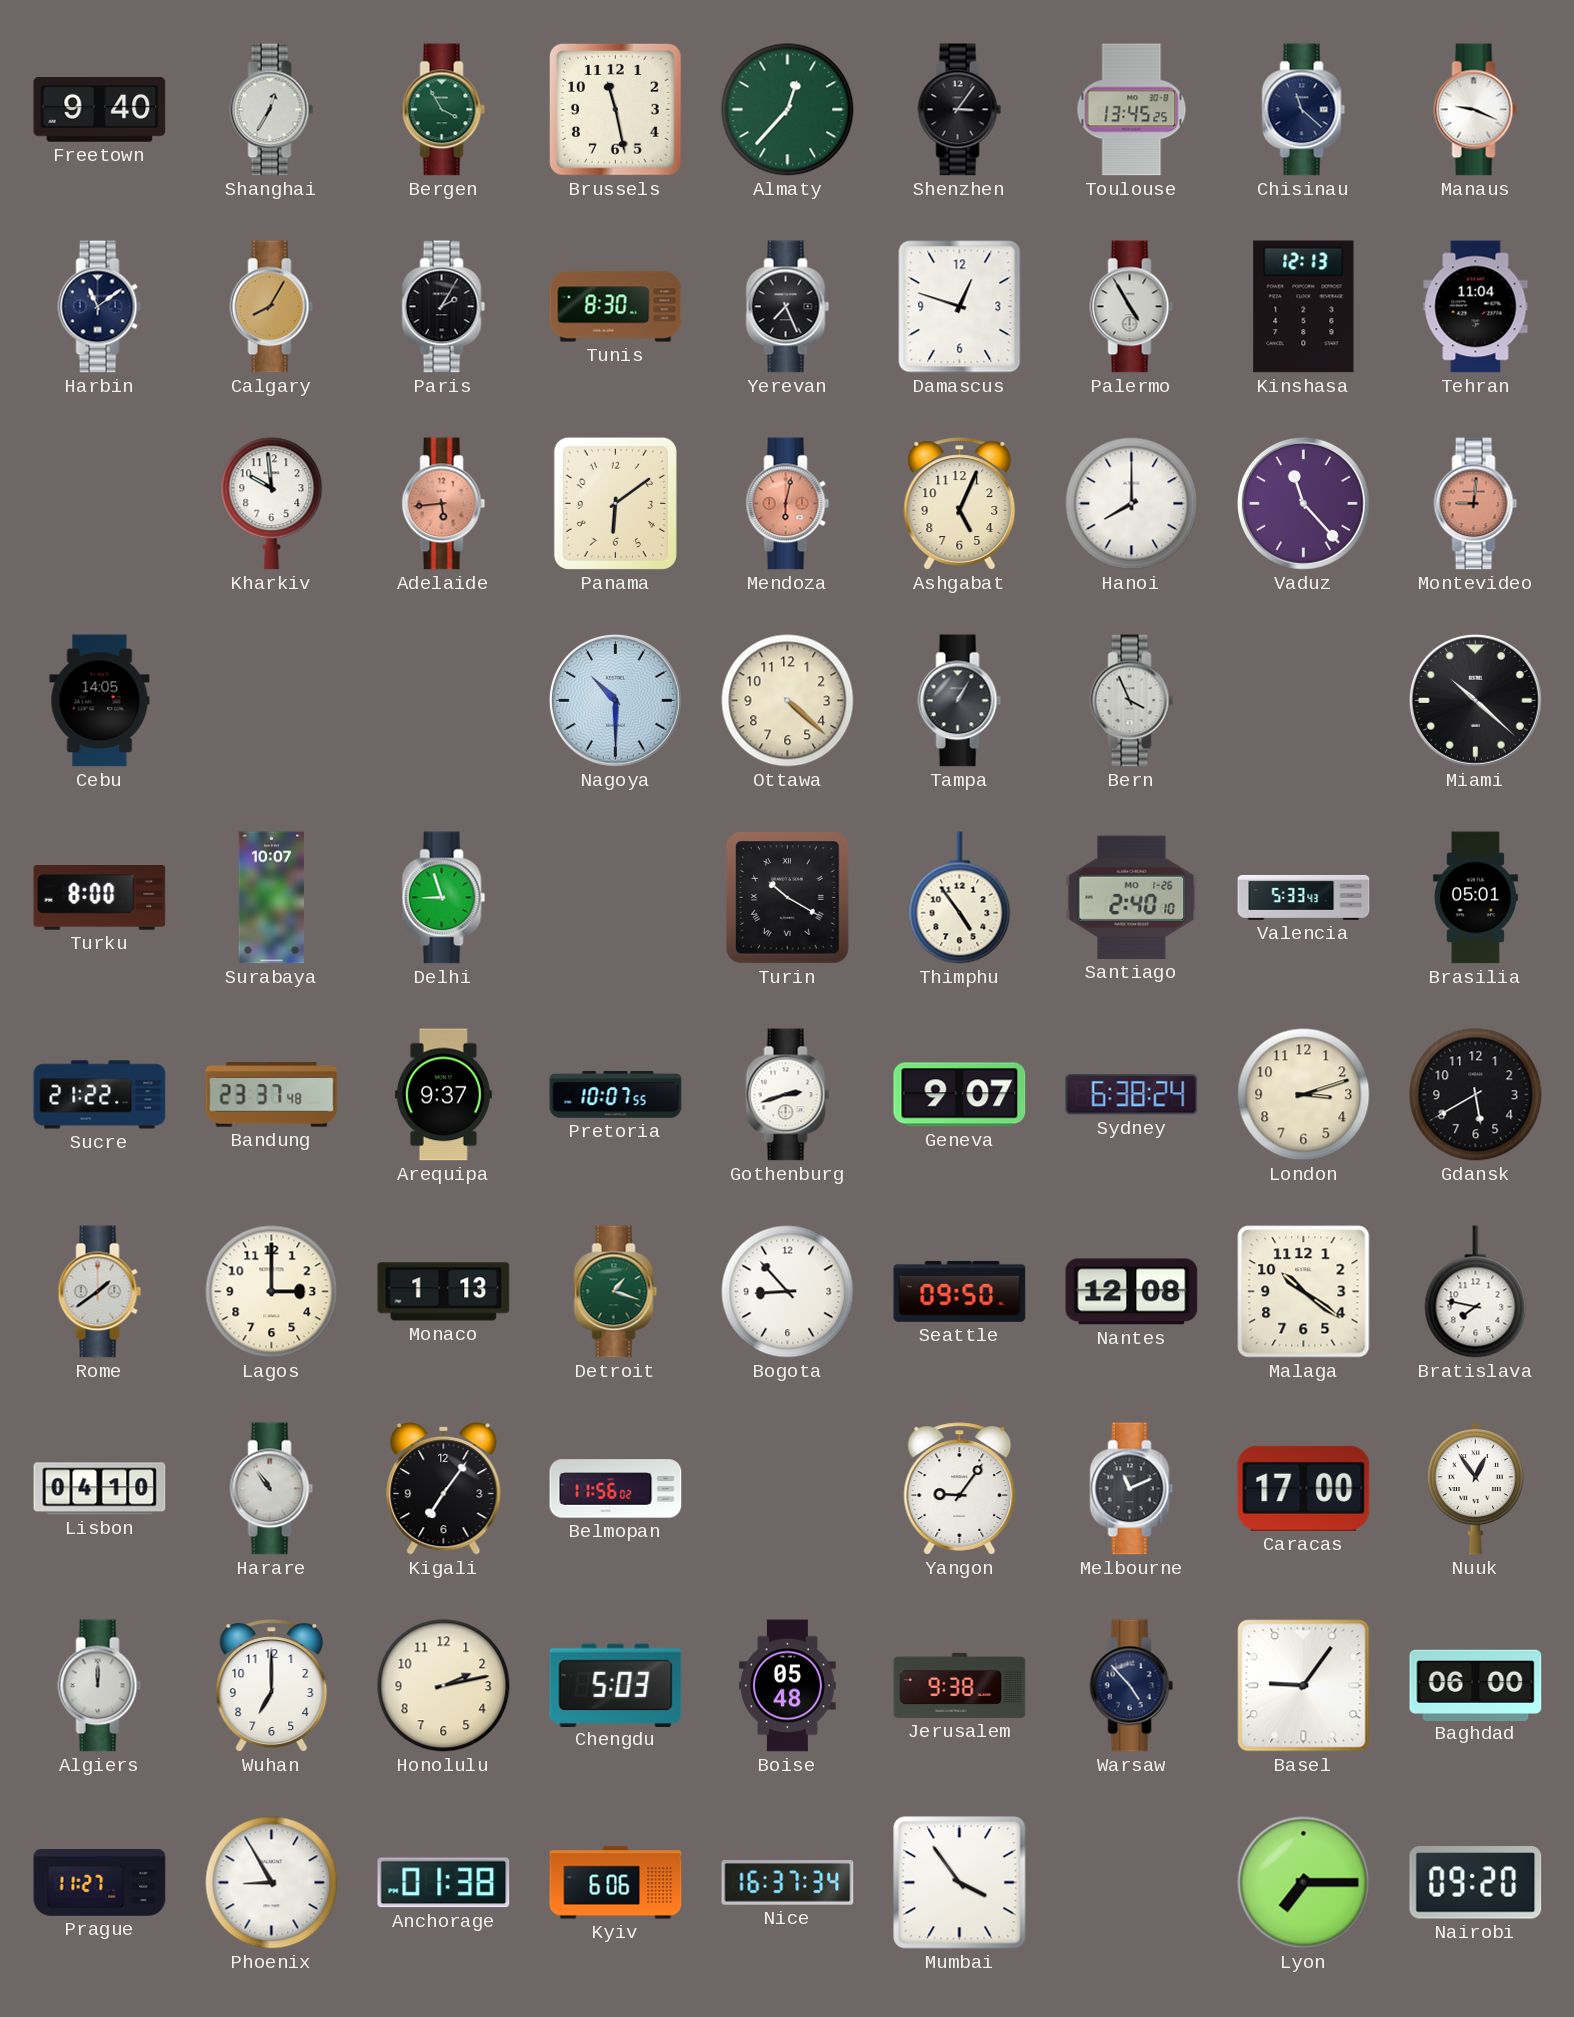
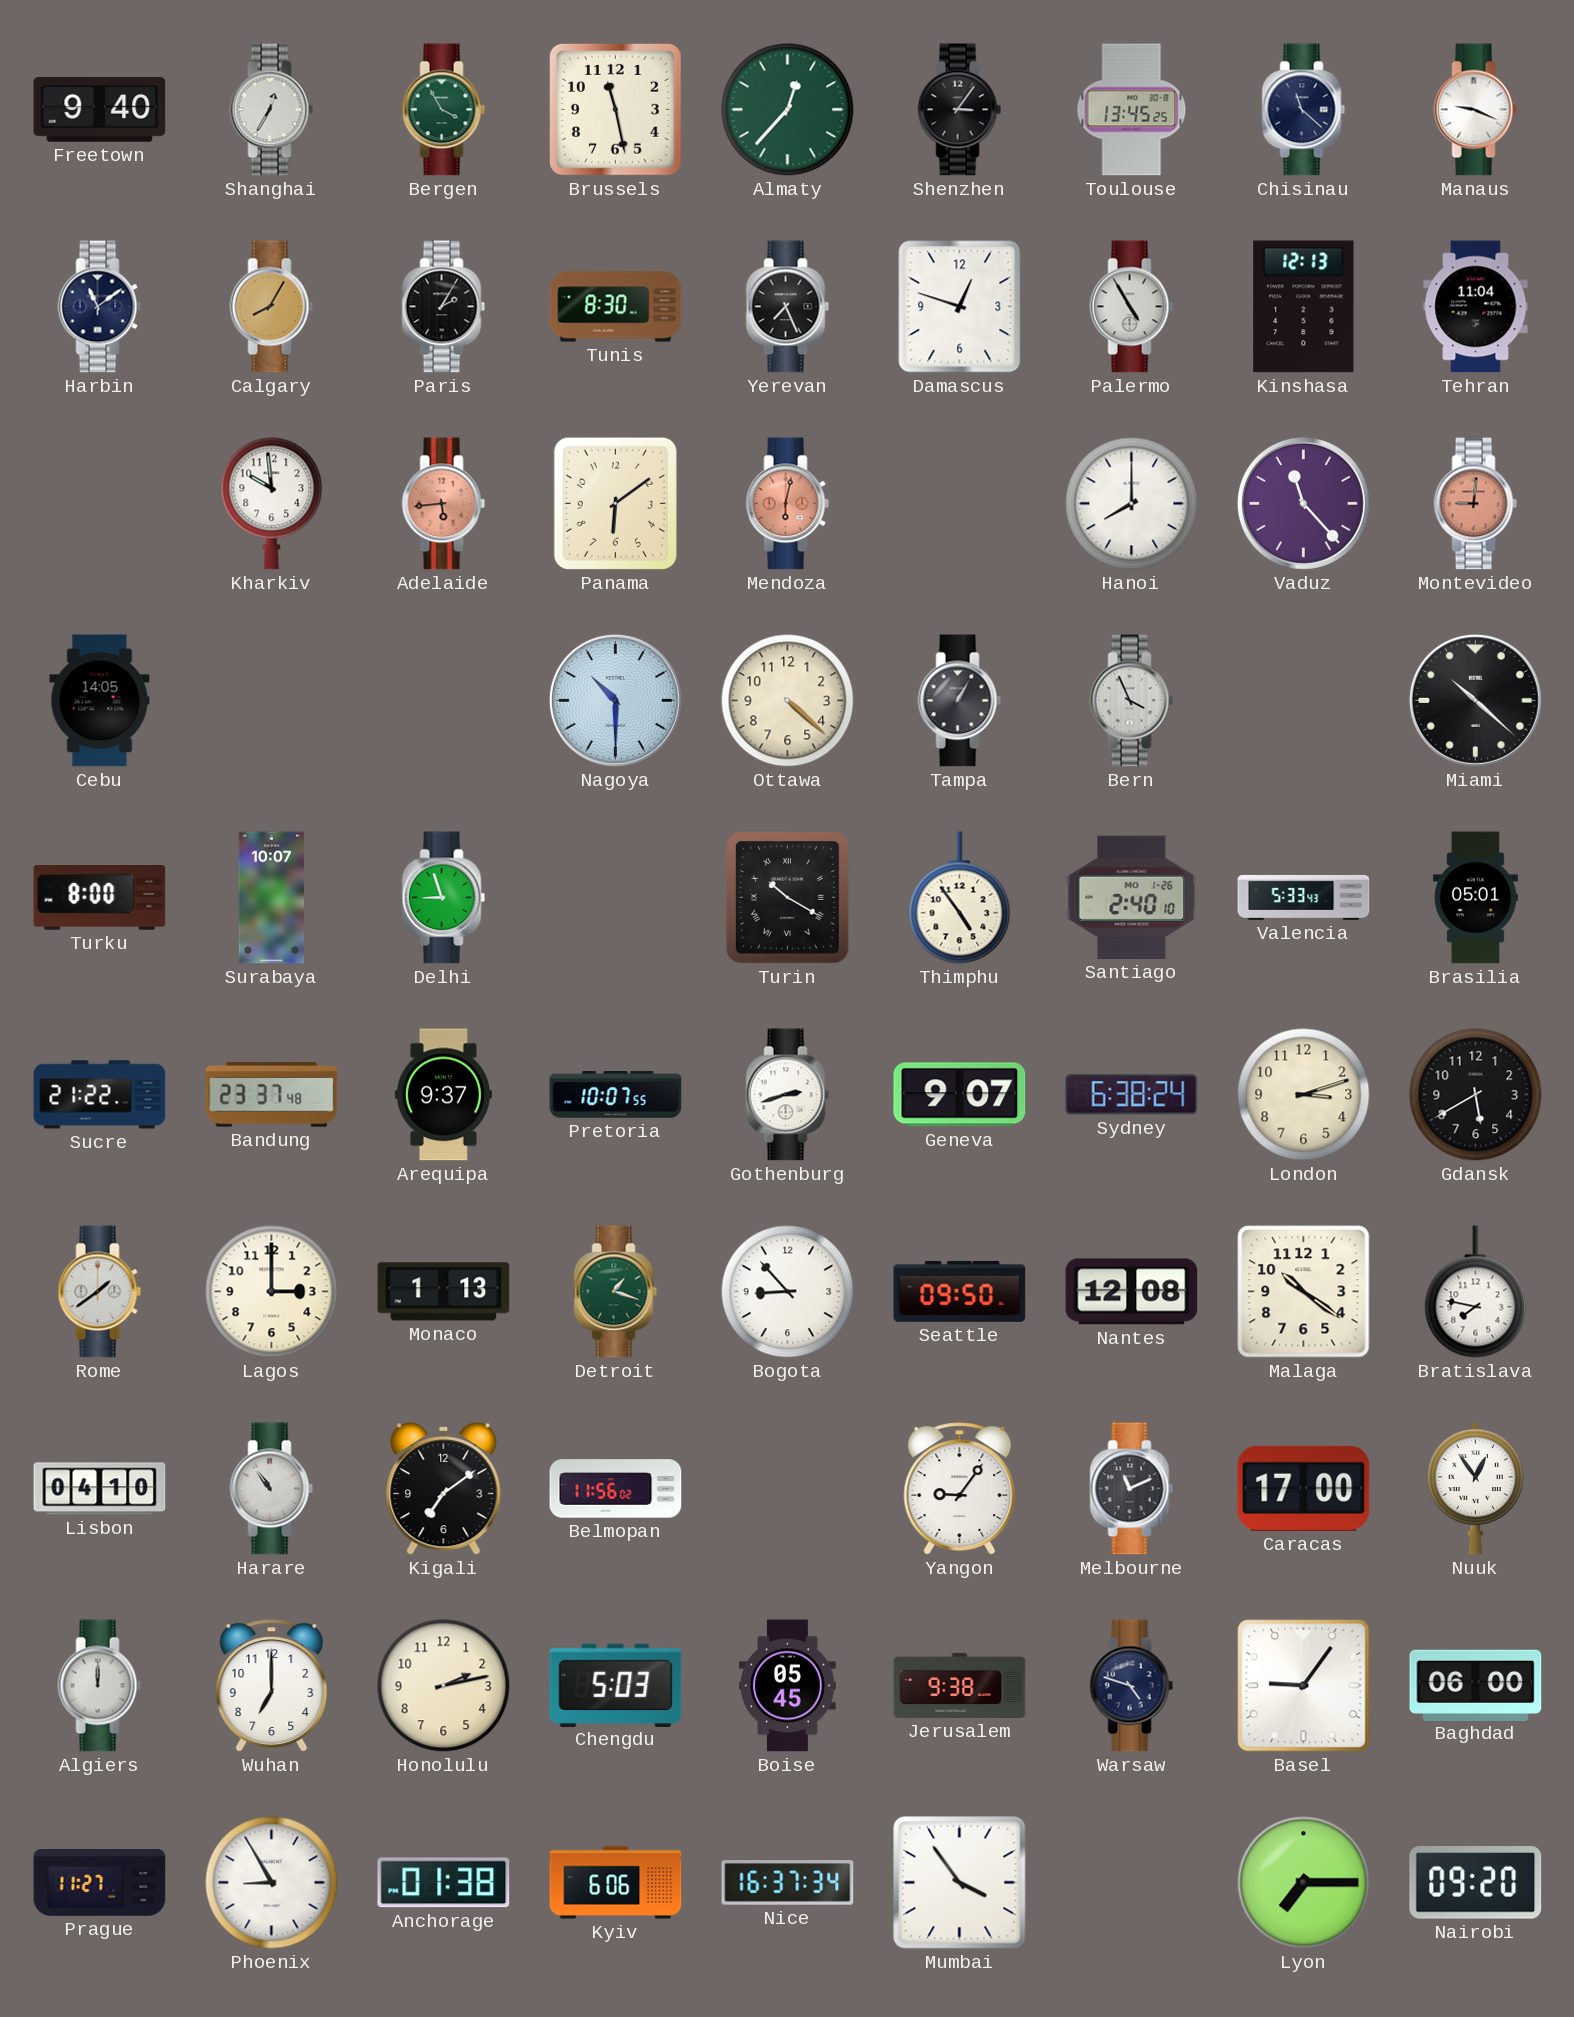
Ashgabat: 5:04 -> none (960, 504)
Kigali: 7:06 -> 7:09 (444, 1488)
Boise: 05:48 -> 05:45 (788, 1686)
Warsaw: 4:53 -> 4:48 (1132, 1686)
